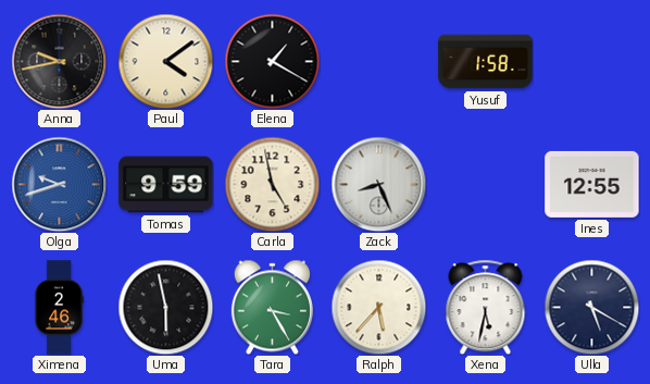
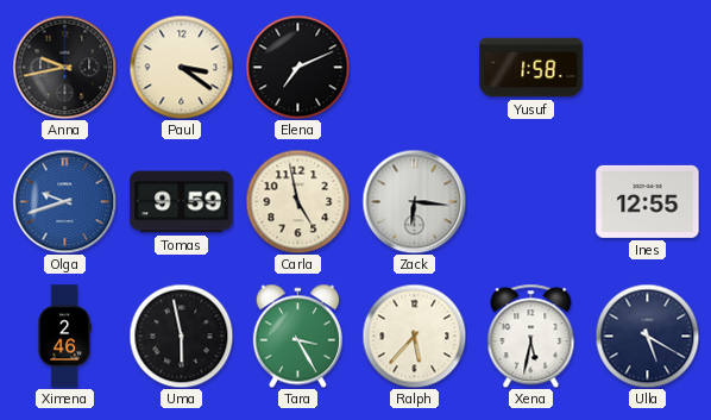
Paul: 4:09 -> 3:21 (181, 67)
Elena: 1:20 -> 7:11 (297, 67)
Zack: 8:26 -> 6:16 (414, 201)
